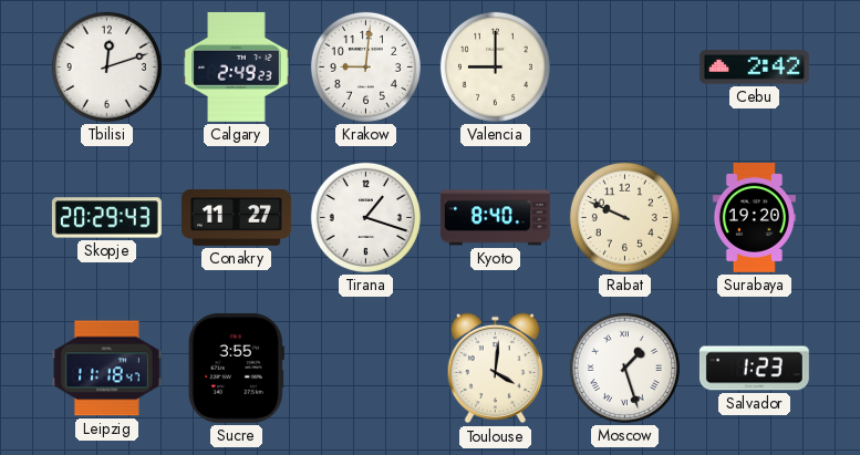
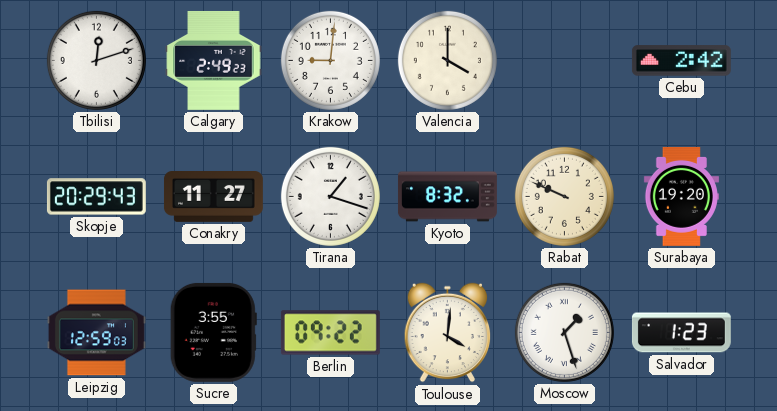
Valencia: 9:00 -> 4:00 (447, 60)
Kyoto: 8:40 -> 8:32 (448, 197)
Leipzig: 11:18 -> 12:59 (96, 333)
Berlin: none -> 09:22 (330, 333)
